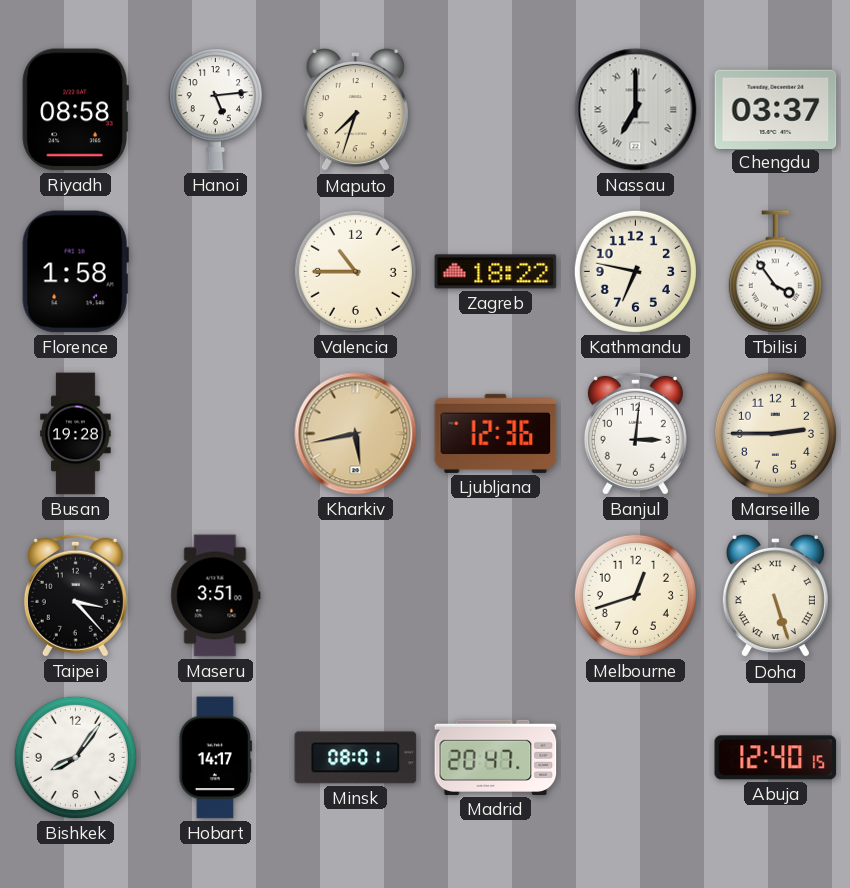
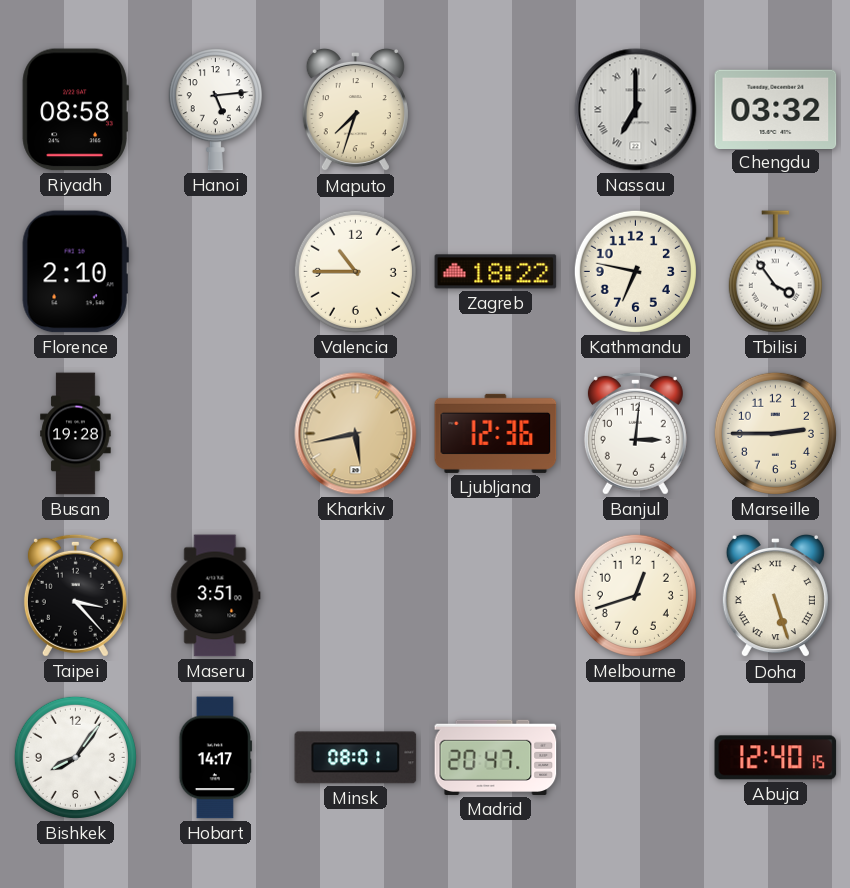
Chengdu: 03:37 -> 03:32 (776, 109)
Florence: 1:58 -> 2:10 (75, 272)
